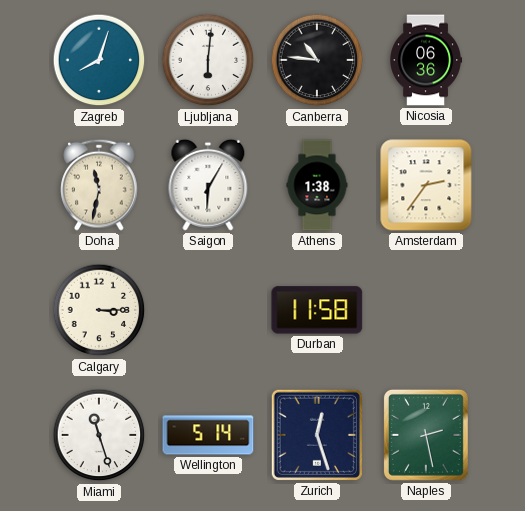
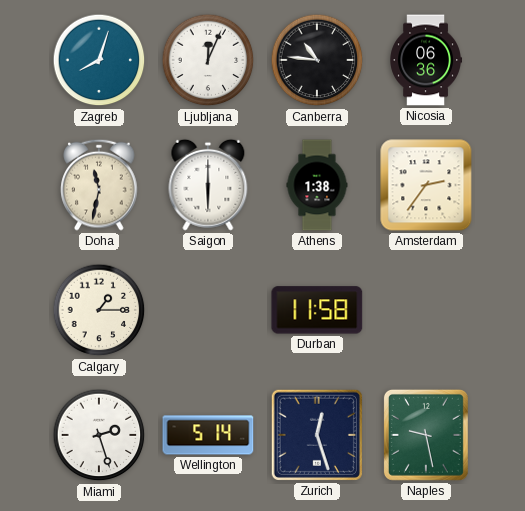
Ljubljana: 6:01 -> 12:04 (208, 60)
Saigon: 6:05 -> 6:00 (208, 185)
Calgary: 3:15 -> 1:15 (99, 310)
Miami: 11:27 -> 2:27 (99, 435)
Naples: 2:28 -> 9:28 (426, 435)
